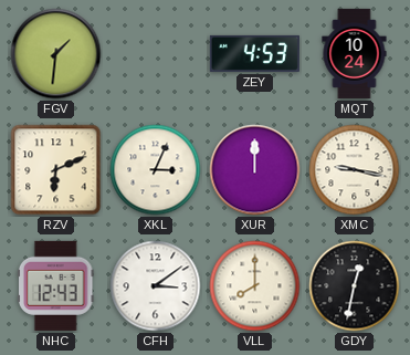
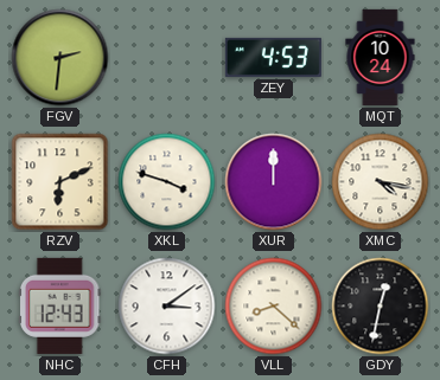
FGV: 1:31 -> 2:31 (60, 58)
XKL: 3:04 -> 3:48 (167, 182)
XMC: 9:17 -> 4:17 (381, 182)
VLL: 8:00 -> 8:22 (274, 307)
